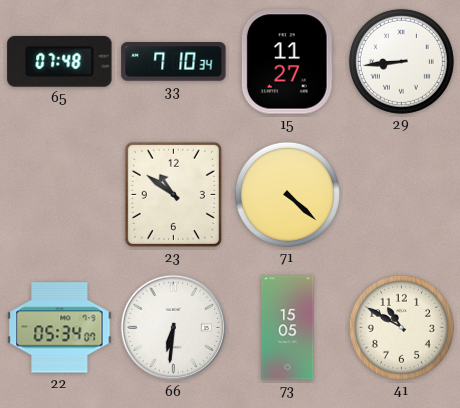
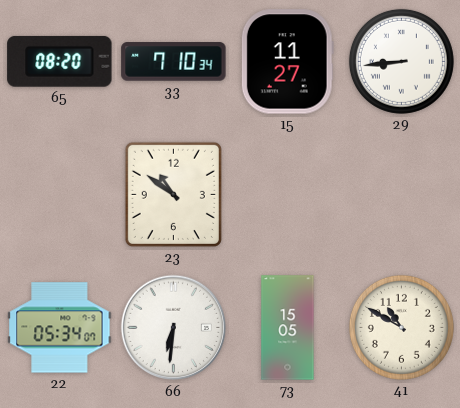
65: 07:48 -> 08:20 (60, 61)
71: 4:22 -> none (287, 194)
